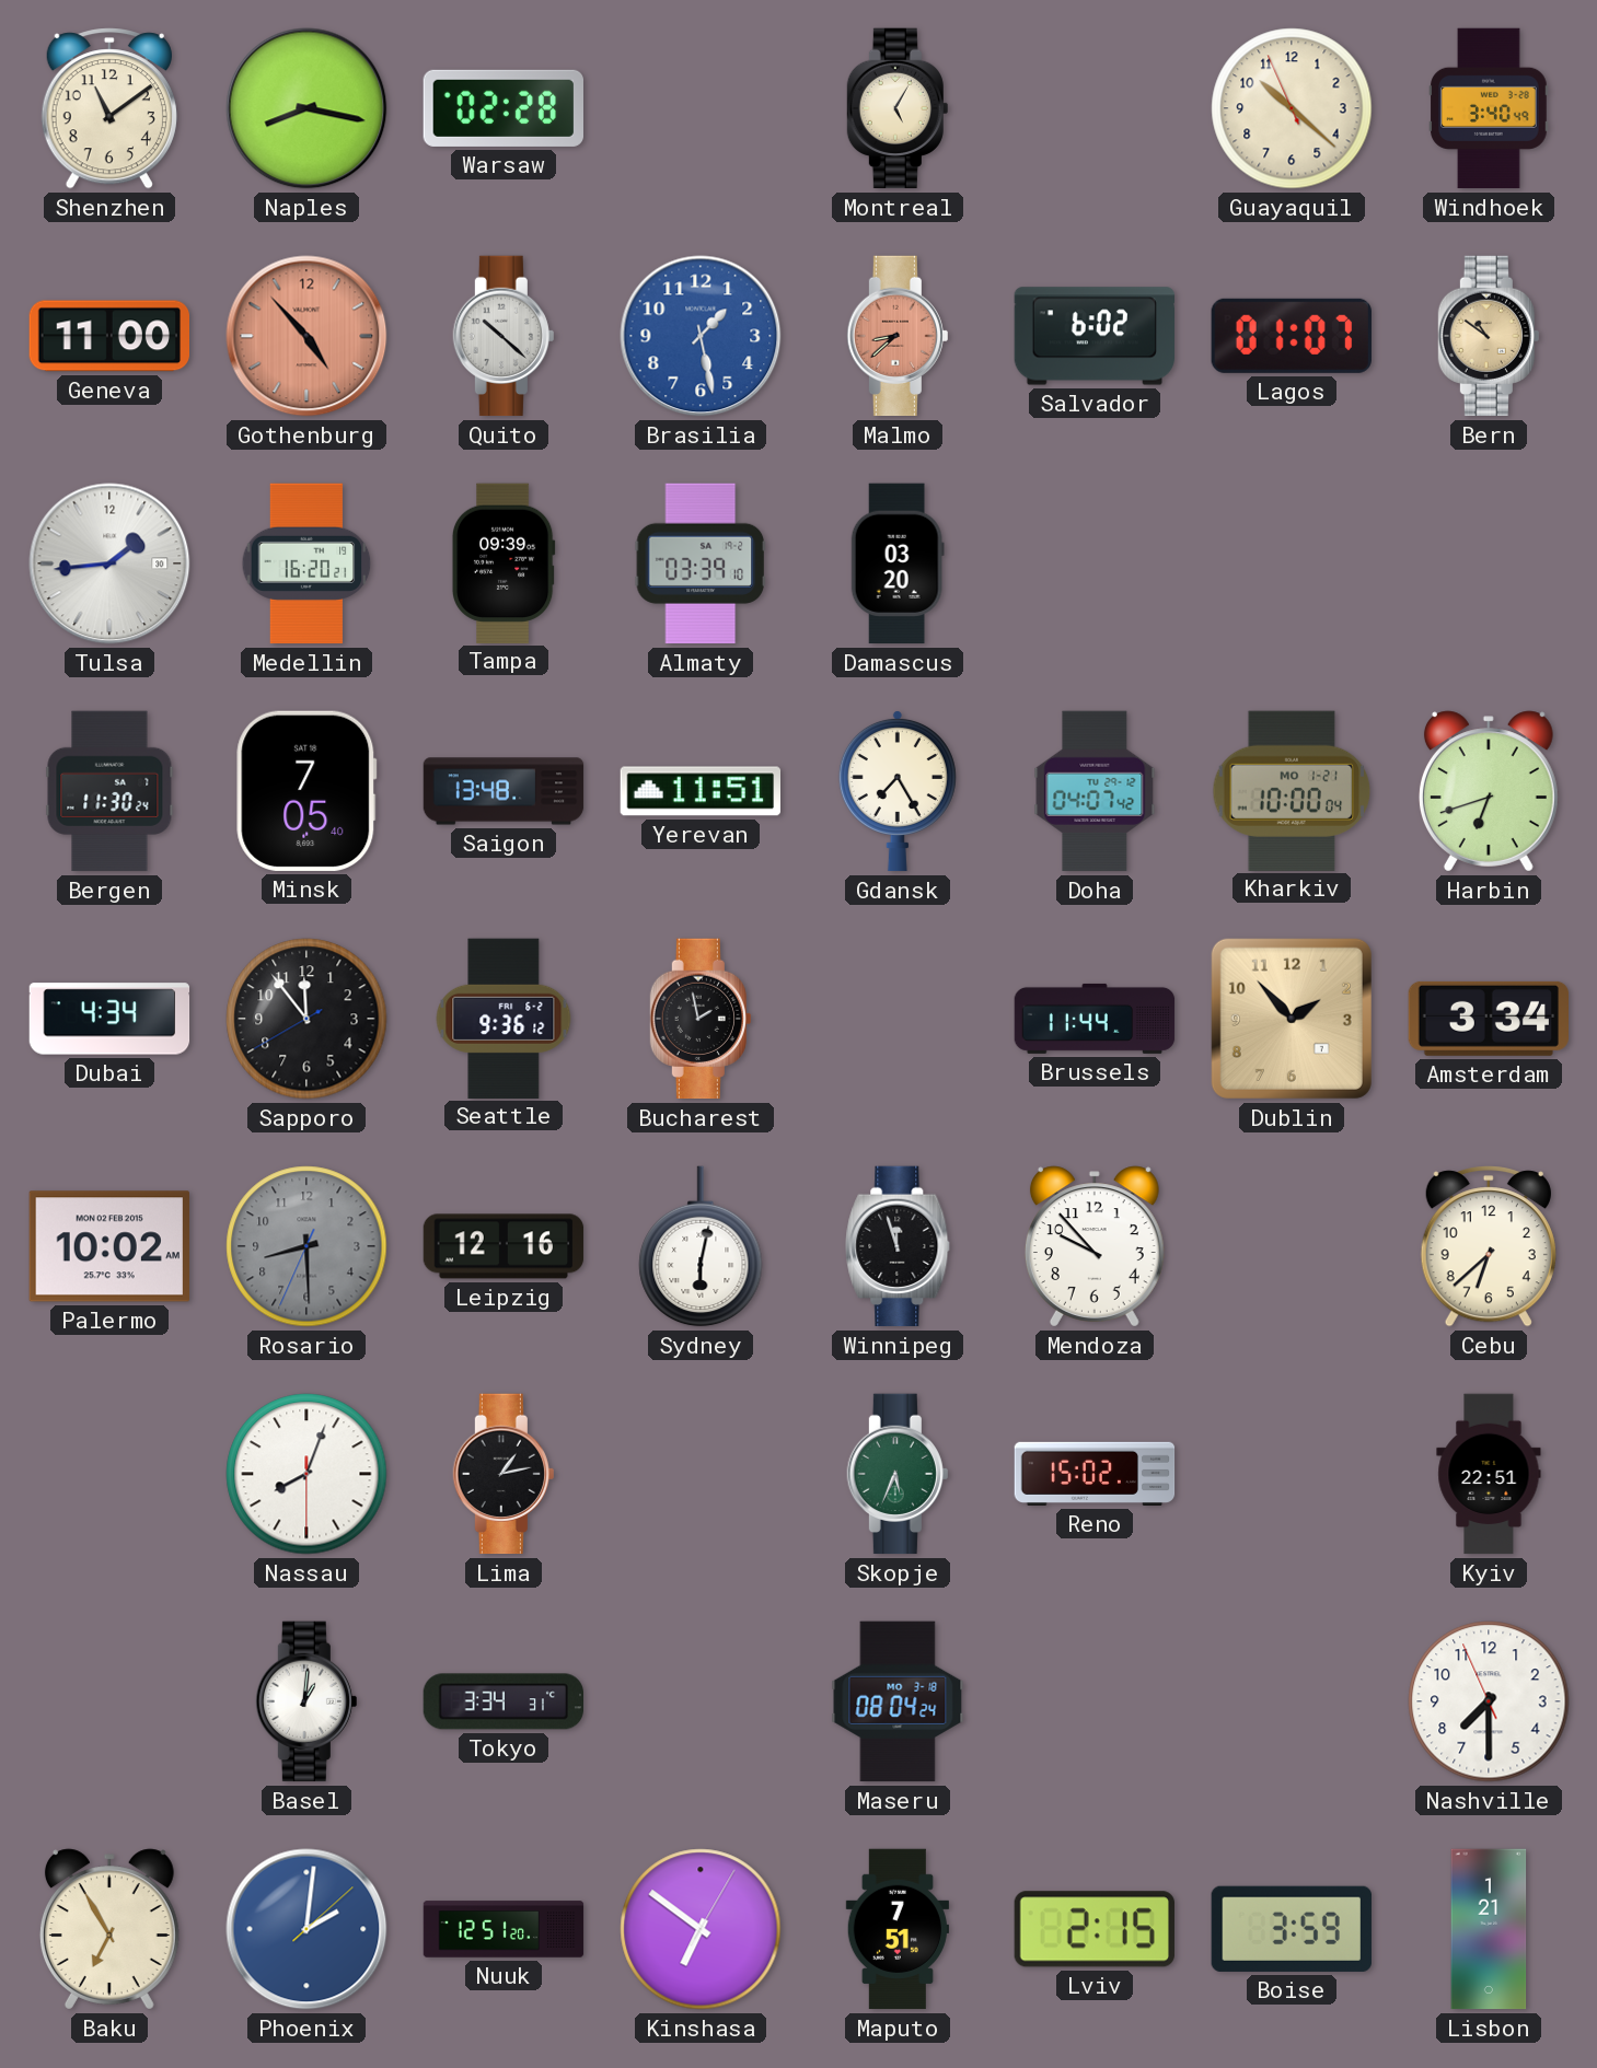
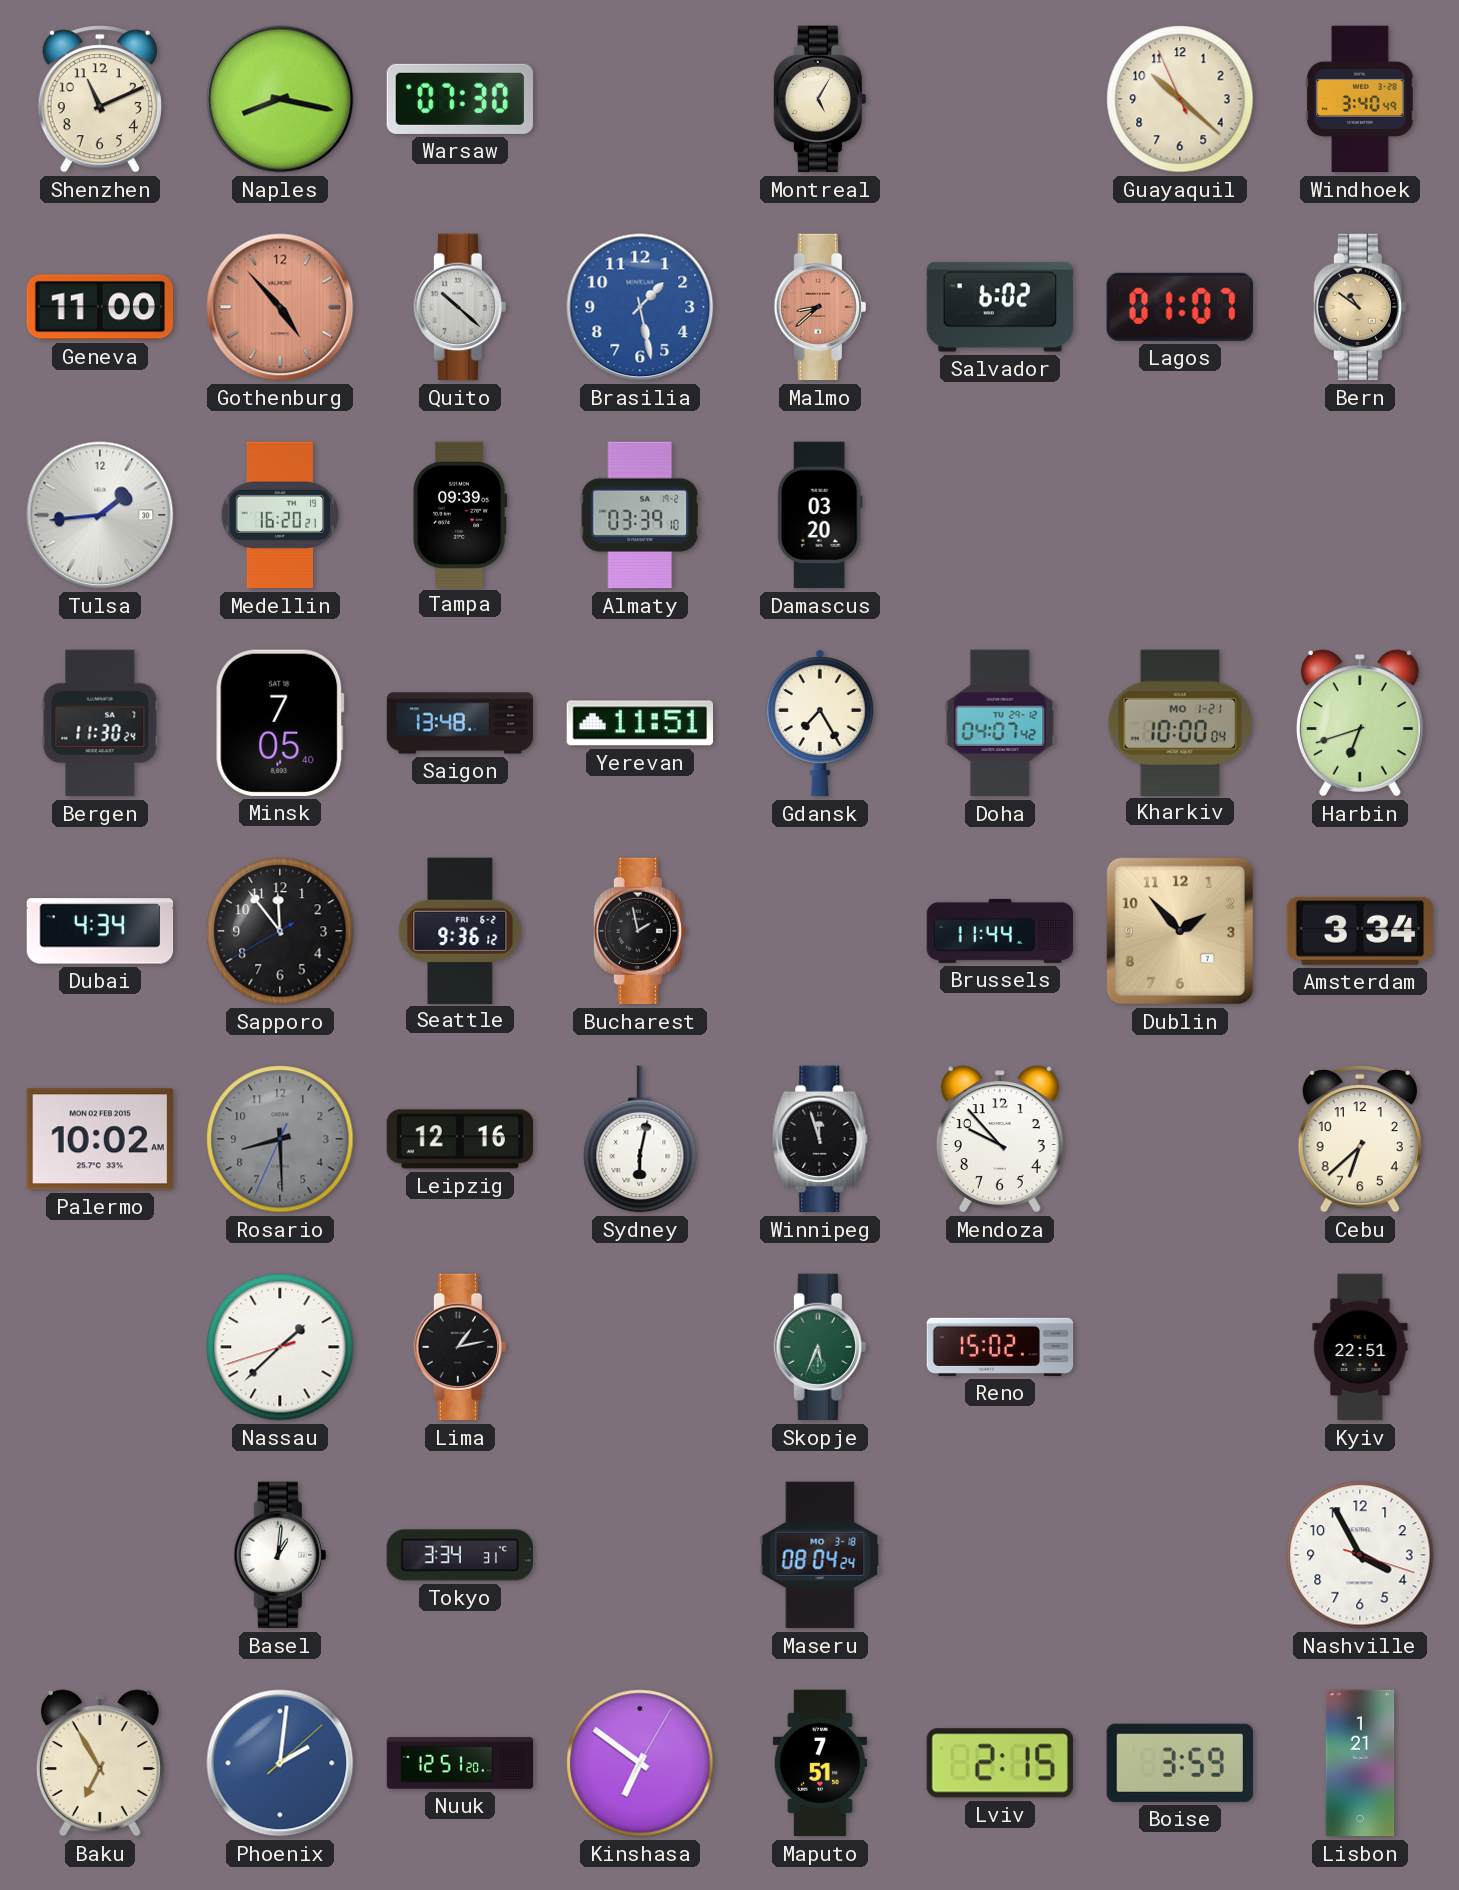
Shenzhen: 11:09 -> 11:11 (100, 99)
Warsaw: 02:28 -> 07:30 (459, 99)
Nassau: 8:03 -> 1:37 (280, 1347)
Nashville: 7:29 -> 3:55 (1360, 1555)
